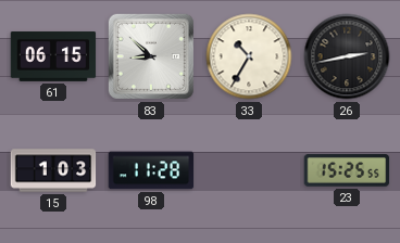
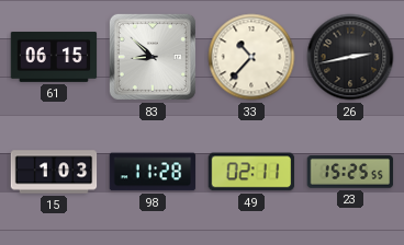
33: 10:35 -> 10:37 (251, 57)
49: none -> 02:11 (251, 172)
